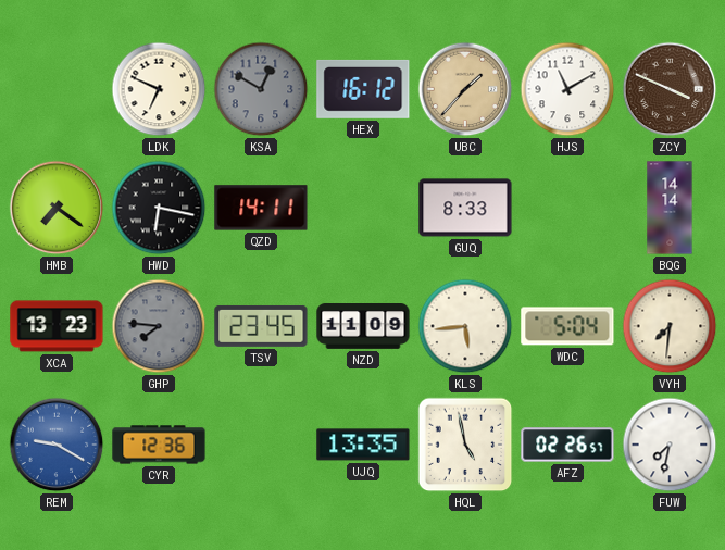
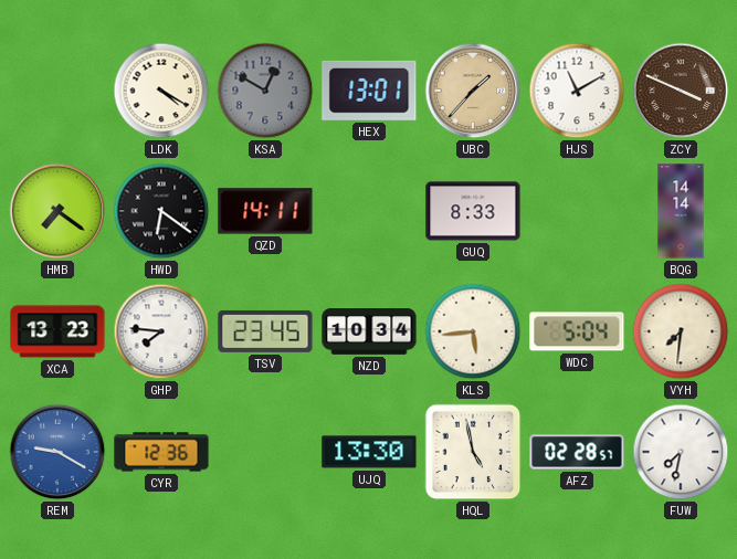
LDK: 6:49 -> 4:20 (161, 91)
HEX: 16:12 -> 13:01 (369, 91)
HWD: 6:17 -> 6:21 (161, 211)
GHP dial: grey -> white (161, 331)
NZD: 11:09 -> 10:34 (369, 333)
UJQ: 13:35 -> 13:30 (369, 452)
AFZ: 02:26 -> 02:28 (577, 452)
